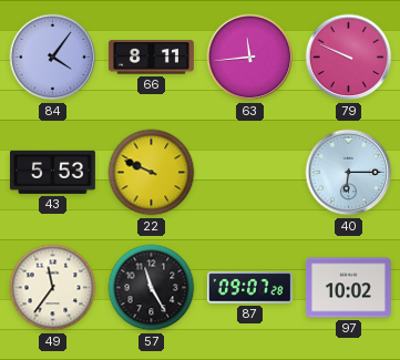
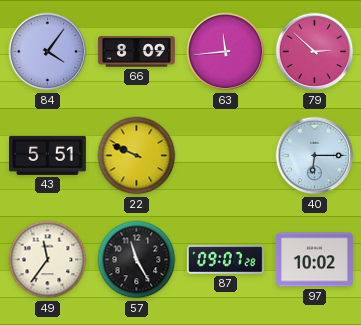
66: 8:11 -> 8:09 (136, 52)
79: 9:49 -> 2:52 (315, 52)
43: 5:53 -> 5:51 (47, 155)
